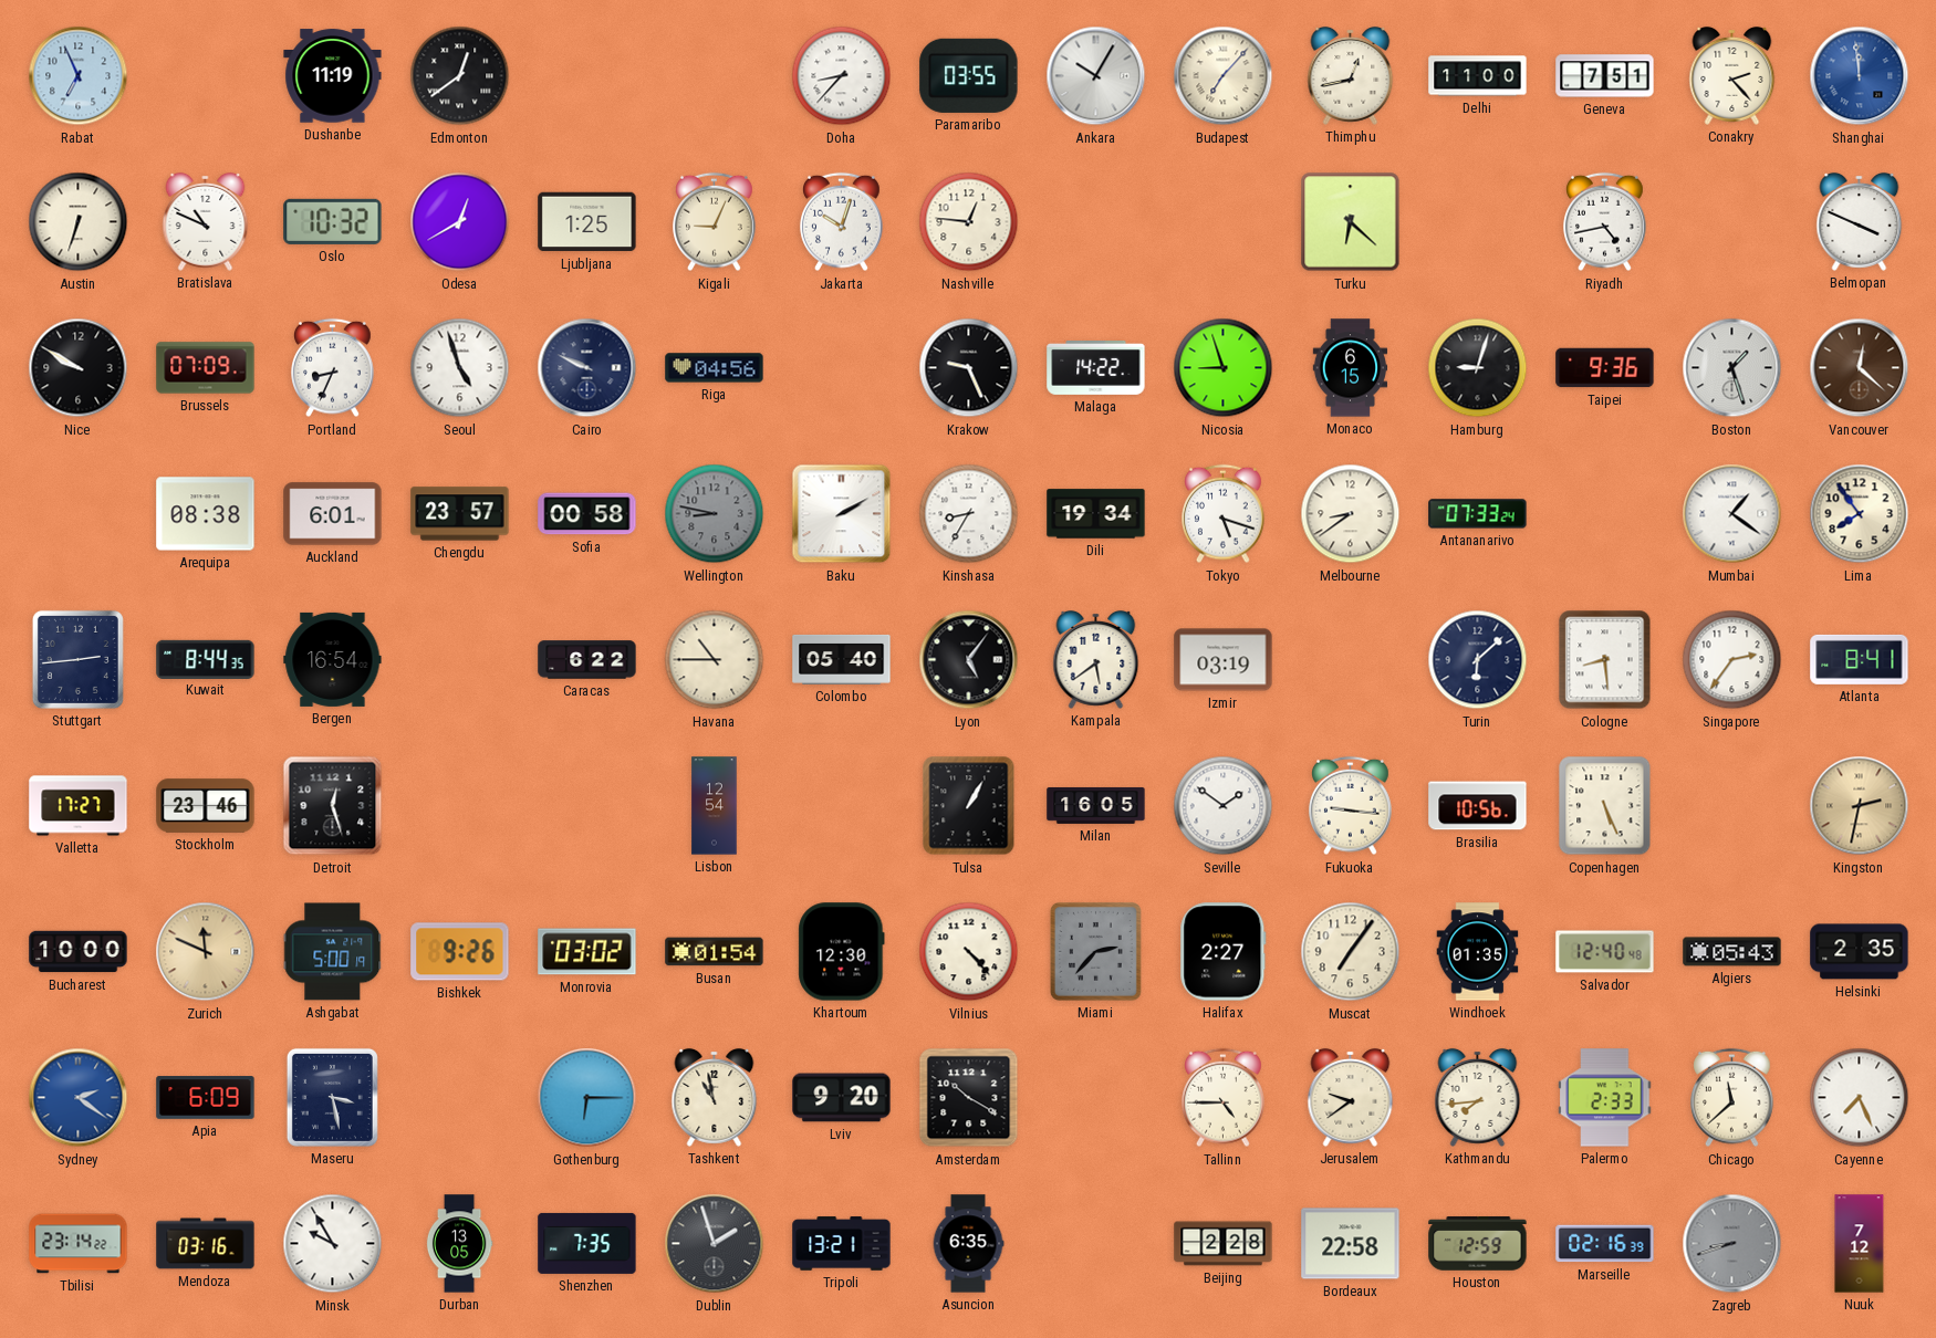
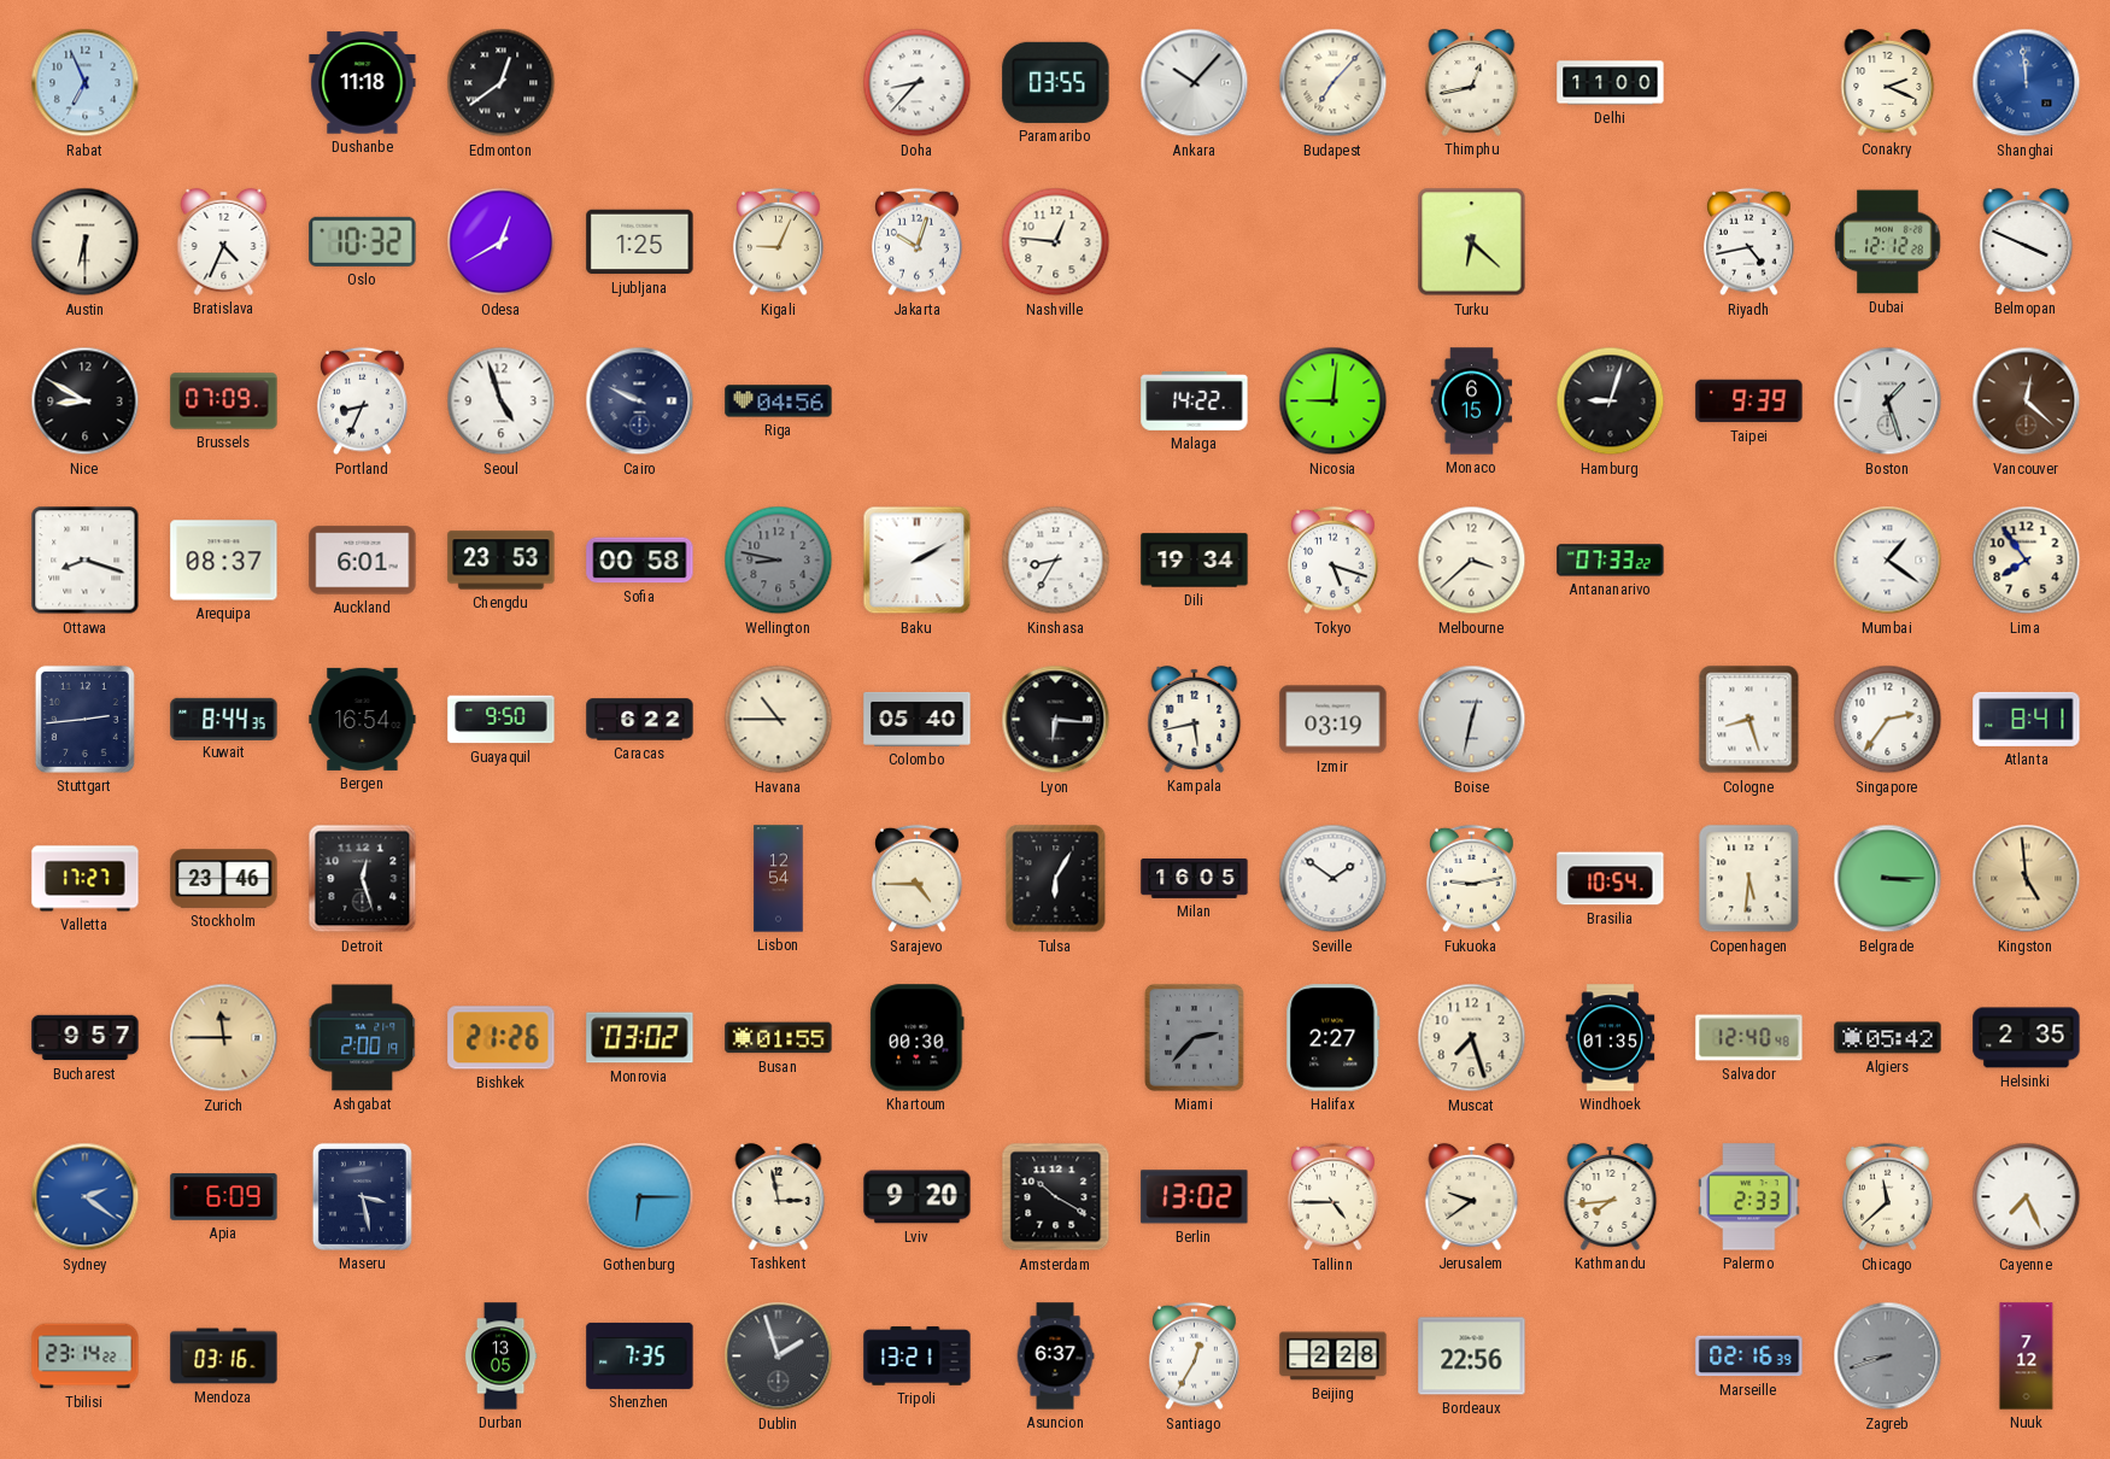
Dushanbe: 11:19 -> 11:18 (363, 83)
Ankara: 10:05 -> 10:07 (1195, 83)
Geneva: 7:51 -> none (1605, 76)
Conakry: 2:23 -> 2:19 (1888, 82)
Austin: 6:33 -> 6:30 (86, 242)
Bratislava: 10:49 -> 4:34 (224, 241)
Dubai: none -> 12:12 (1888, 242)
Nice: 9:50 -> 8:50 (86, 402)
Krakow: 9:26 -> none (969, 368)
Nicosia: 8:57 -> 9:01 (1334, 402)
Taipei: 9:36 -> 9:39 (1749, 402)
Ottawa: none -> 8:18 (86, 561)
Arequipa: 08:38 -> 08:37 (224, 561)
Chengdu: 23:57 -> 23:53 (502, 561)
Melbourne: 8:39 -> 3:38 (1472, 561)
Antananarivo: 07:33:24 -> 07:33:22 (1611, 561)
Guayaquil: none -> 9:50 (502, 720)
Lyon: 5:06 -> 6:16 (1056, 720)
Kampala: 5:39 -> 5:43 (1195, 719)
Boise: none -> 12:32 (1472, 720)
Turin: 6:08 -> none (1478, 660)
Cologne: 8:29 -> 8:27 (1749, 720)
Sarajevo: none -> 4:45 (918, 879)
Tulsa: 1:05 -> 6:05 (1056, 879)
Fukuoka: 9:16 -> 9:13 (1472, 879)
Brasilia: 10:56 -> 10:54 (1611, 879)
Copenhagen: 5:26 -> 5:31 (1749, 879)
Belgrade: none -> 3:15 (1888, 879)
Kingston: 2:32 -> 4:59 (2027, 879)
Bucharest: 10:00 -> 9:57 (86, 1038)
Zurich: 11:49 -> 11:45 (224, 1038)
Ashgabat: 5:00 -> 2:00 (363, 1038)
Bishkek: 9:26 -> 21:26 (502, 1038)
Busan: 01:54 -> 01:55 (779, 1038)
Khartoum: 12:30 -> 00:30 (918, 1038)
Vilnius: 4:23 -> none (969, 952)
Muscat: 7:06 -> 7:27 (1472, 1038)
Algiers: 05:43 -> 05:42 (1888, 1038)
Tashkent: 10:58 -> 2:58 (779, 1196)
Berlin: none -> 13:02 (1195, 1197)
Minsk: 9:55 -> none (333, 1244)
Asuncion: 6:35 -> 6:37 (1055, 1357)
Santiago: none -> 12:35 (1195, 1357)
Bordeaux: 22:58 -> 22:56 (1472, 1357)
Houston: 12:59 -> none (1478, 1244)
